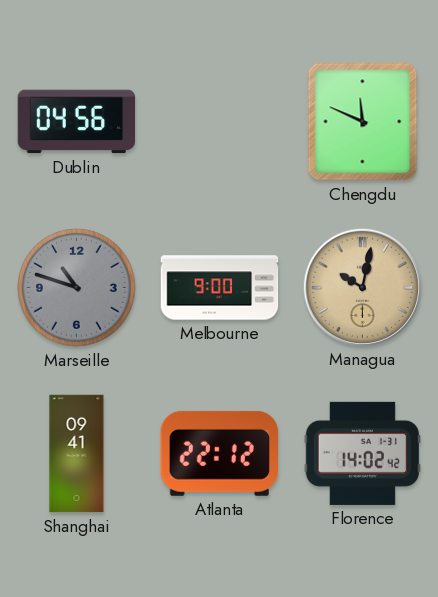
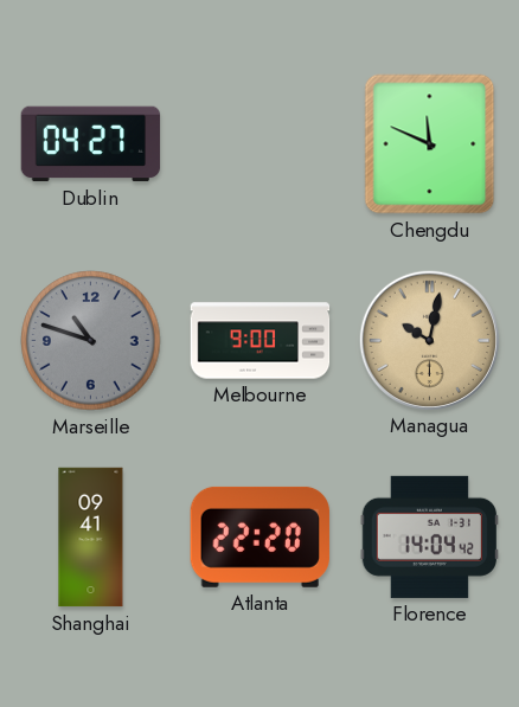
Dublin: 04:56 -> 04:27 (91, 144)
Atlanta: 22:12 -> 22:20 (259, 536)
Florence: 14:02 -> 14:04 (429, 536)
